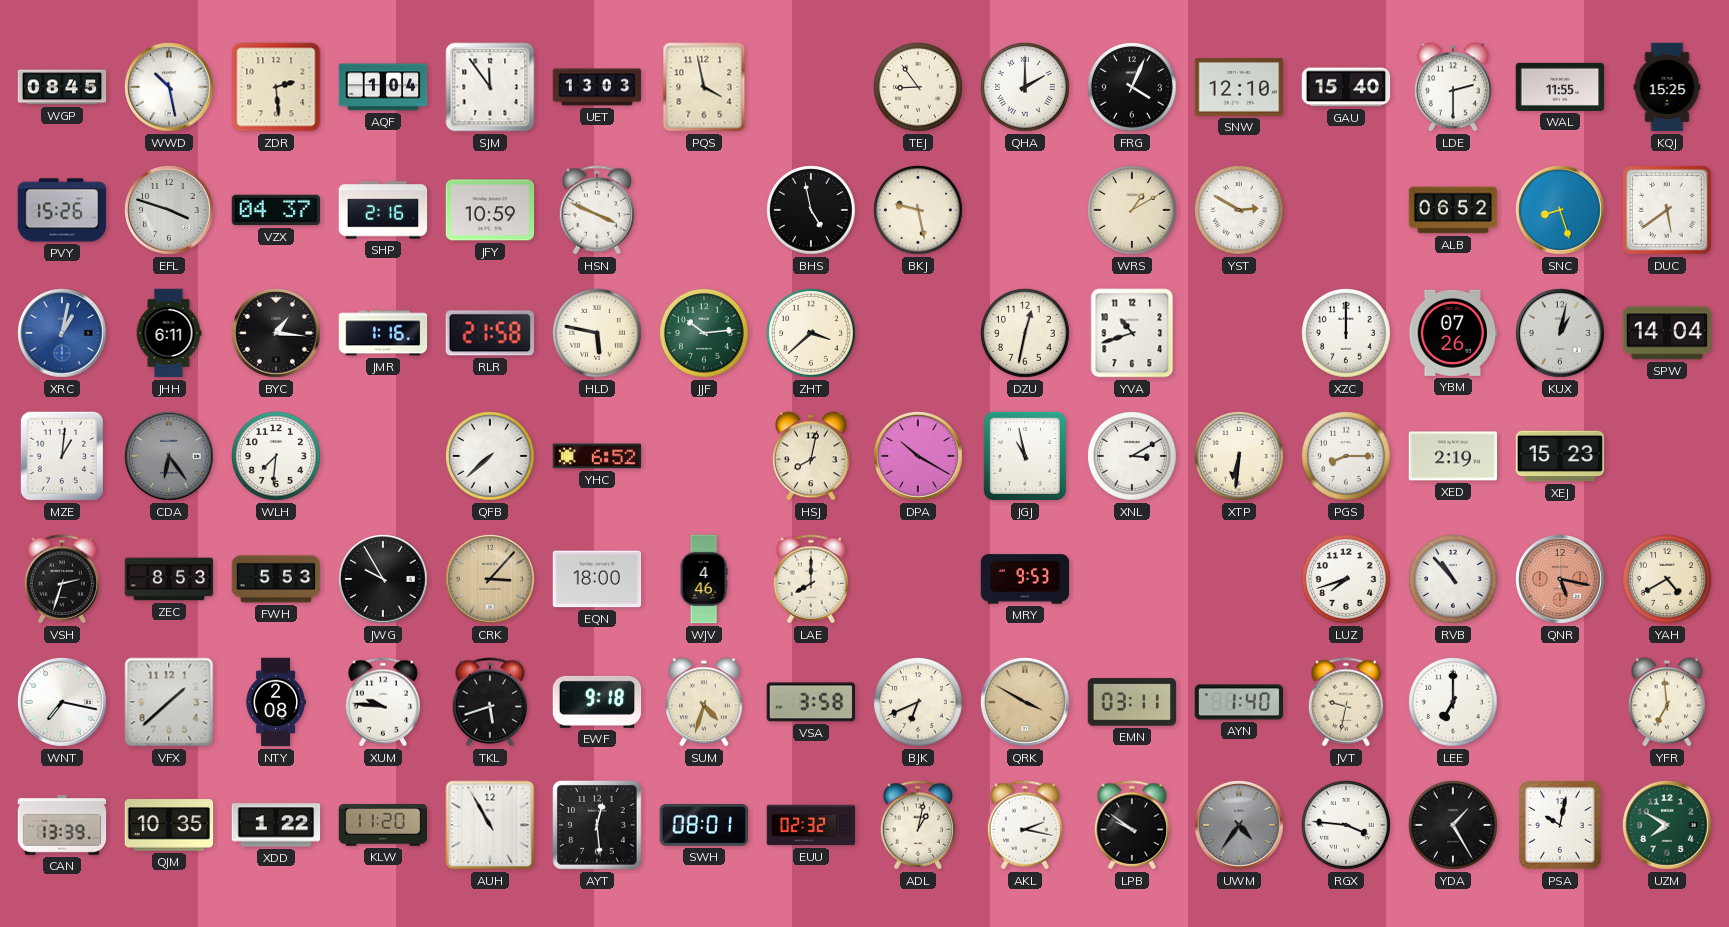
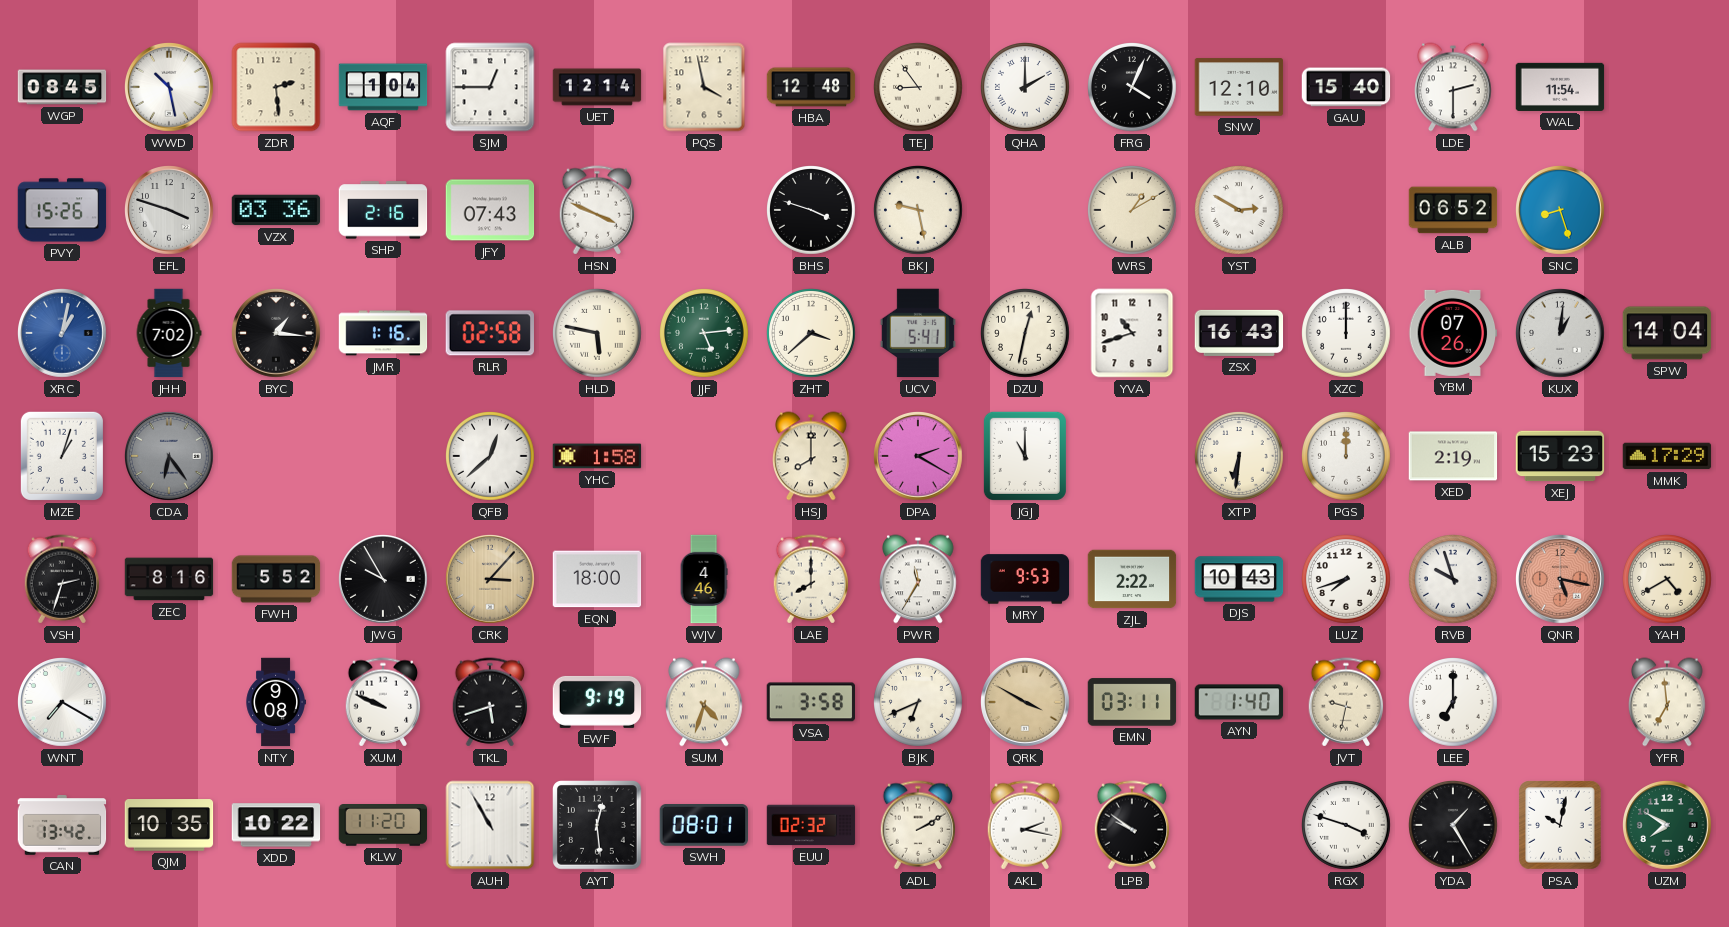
SJM: 11:54 -> 12:45 (490, 87)
UET: 13:03 -> 12:14 (597, 87)
HBA: none -> 12:48 (811, 87)
WAL: 11:55 -> 11:54 (1560, 87)
KQJ: 15:25 -> none (1667, 87)
VZX: 04:37 -> 03:36 (276, 210)
JFY: 10:59 -> 07:43 (490, 210)
BHS: 4:58 -> 3:48 (812, 211)
DUC: 5:39 -> none (1668, 211)
JHH: 6:11 -> 7:02 (169, 333)
RLR: 21:58 -> 02:58 (490, 333)
JJF: 10:14 -> 5:14 (705, 334)
UCV: none -> 5:41 (918, 333)
ZSX: none -> 16:43 (1239, 333)
KUX: 1:02 -> 1:01 (1561, 334)
MZE: 1:01 -> 1:03 (62, 456)
WLH: 7:31 -> none (277, 457)
QFB: 7:38 -> 12:38 (491, 457)
YHC: 6:52 -> 1:58 (597, 456)
HSJ: 8:02 -> 8:00 (811, 456)
DPA: 10:20 -> 2:20 (919, 457)
JGJ: 10:58 -> 11:00 (1025, 456)
XNL: 3:10 -> none (1133, 457)
PGS: 8:15 -> 12:00 (1347, 457)
MMK: none -> 17:29 (1667, 456)
ZEC: 8:53 -> 8:16 (169, 579)
FWH: 5:53 -> 5:52 (276, 579)
PWR: none -> 11:35 (918, 579)
ZJL: none -> 2:22 (1132, 579)
DJS: none -> 10:43 (1239, 579)
RVB: 10:53 -> 9:57 (1454, 580)
WNT: 7:17 -> 7:20 (63, 703)
VFX: 1:38 -> none (169, 702)
NTY: 2:08 -> 9:08 (276, 702)
XUM: 9:46 -> 9:49 (383, 702)
EWF: 9:18 -> 9:19 (597, 702)
CAN: 13:39 -> 13:42 (62, 826)
XDD: 1:22 -> 10:22 (276, 825)
ADL: 1:02 -> 2:10 (918, 825)
UWM: 4:36 -> none (1240, 826)
RGX: 3:46 -> 3:48 (1347, 826)
